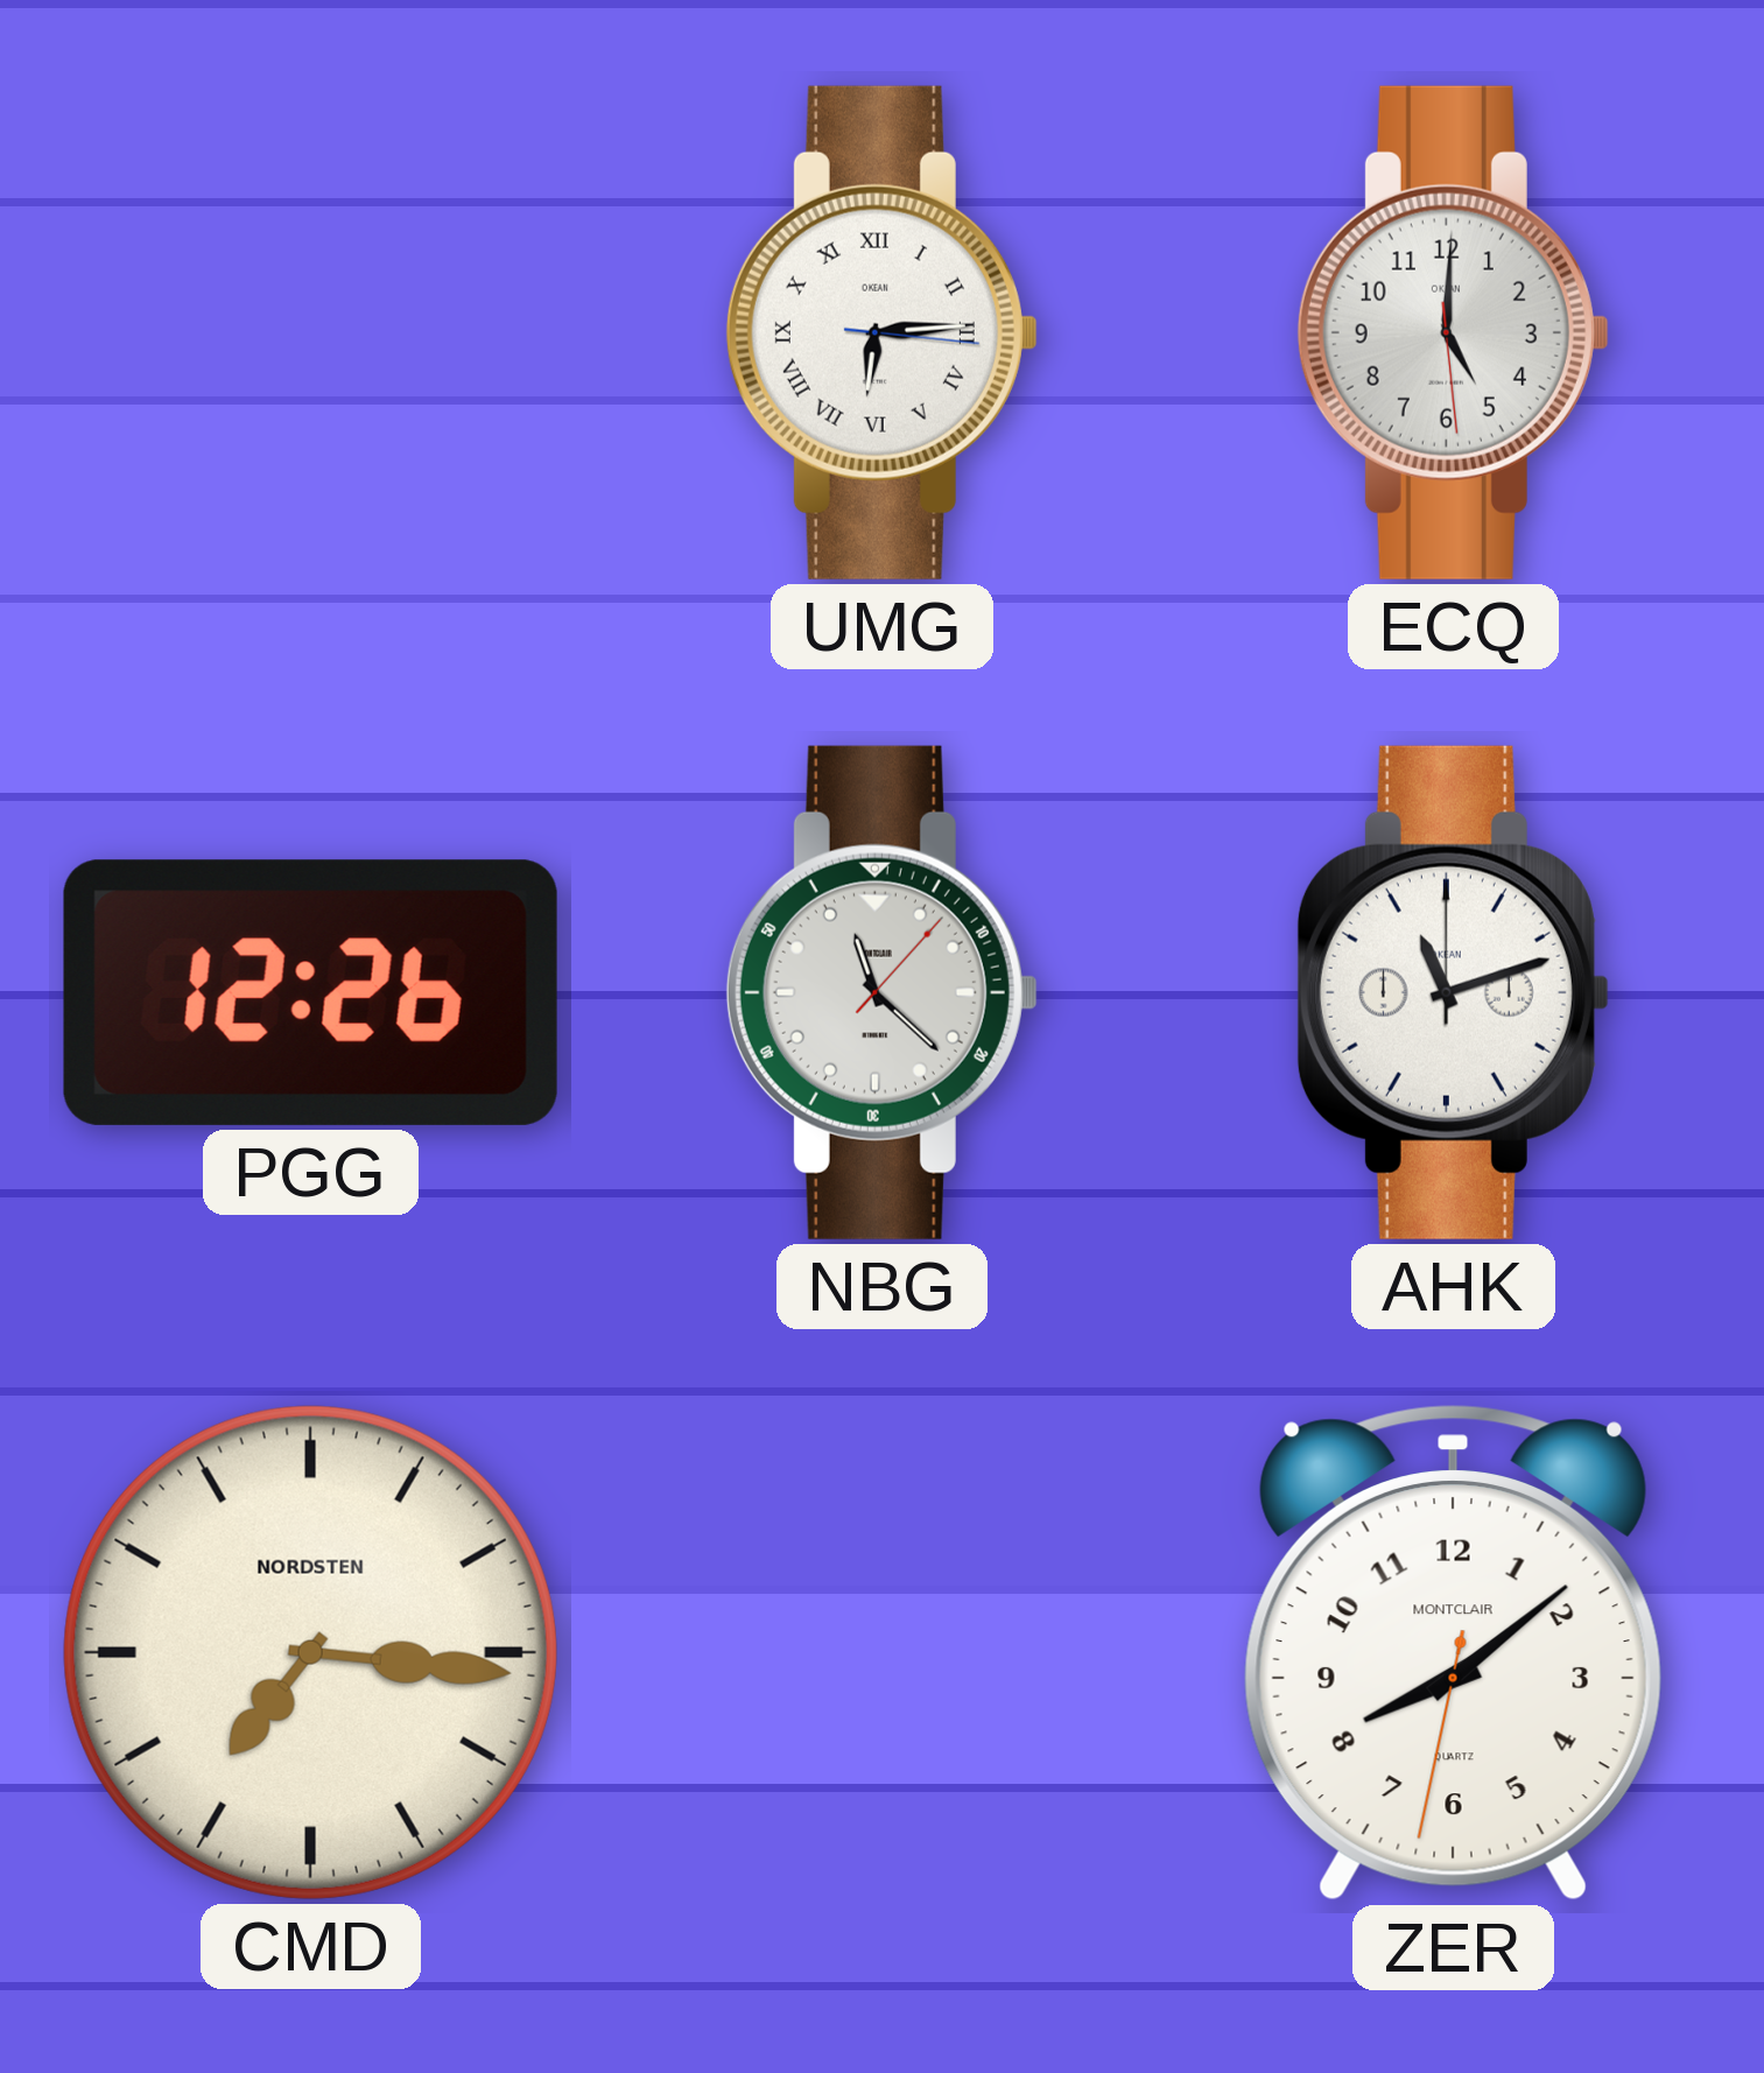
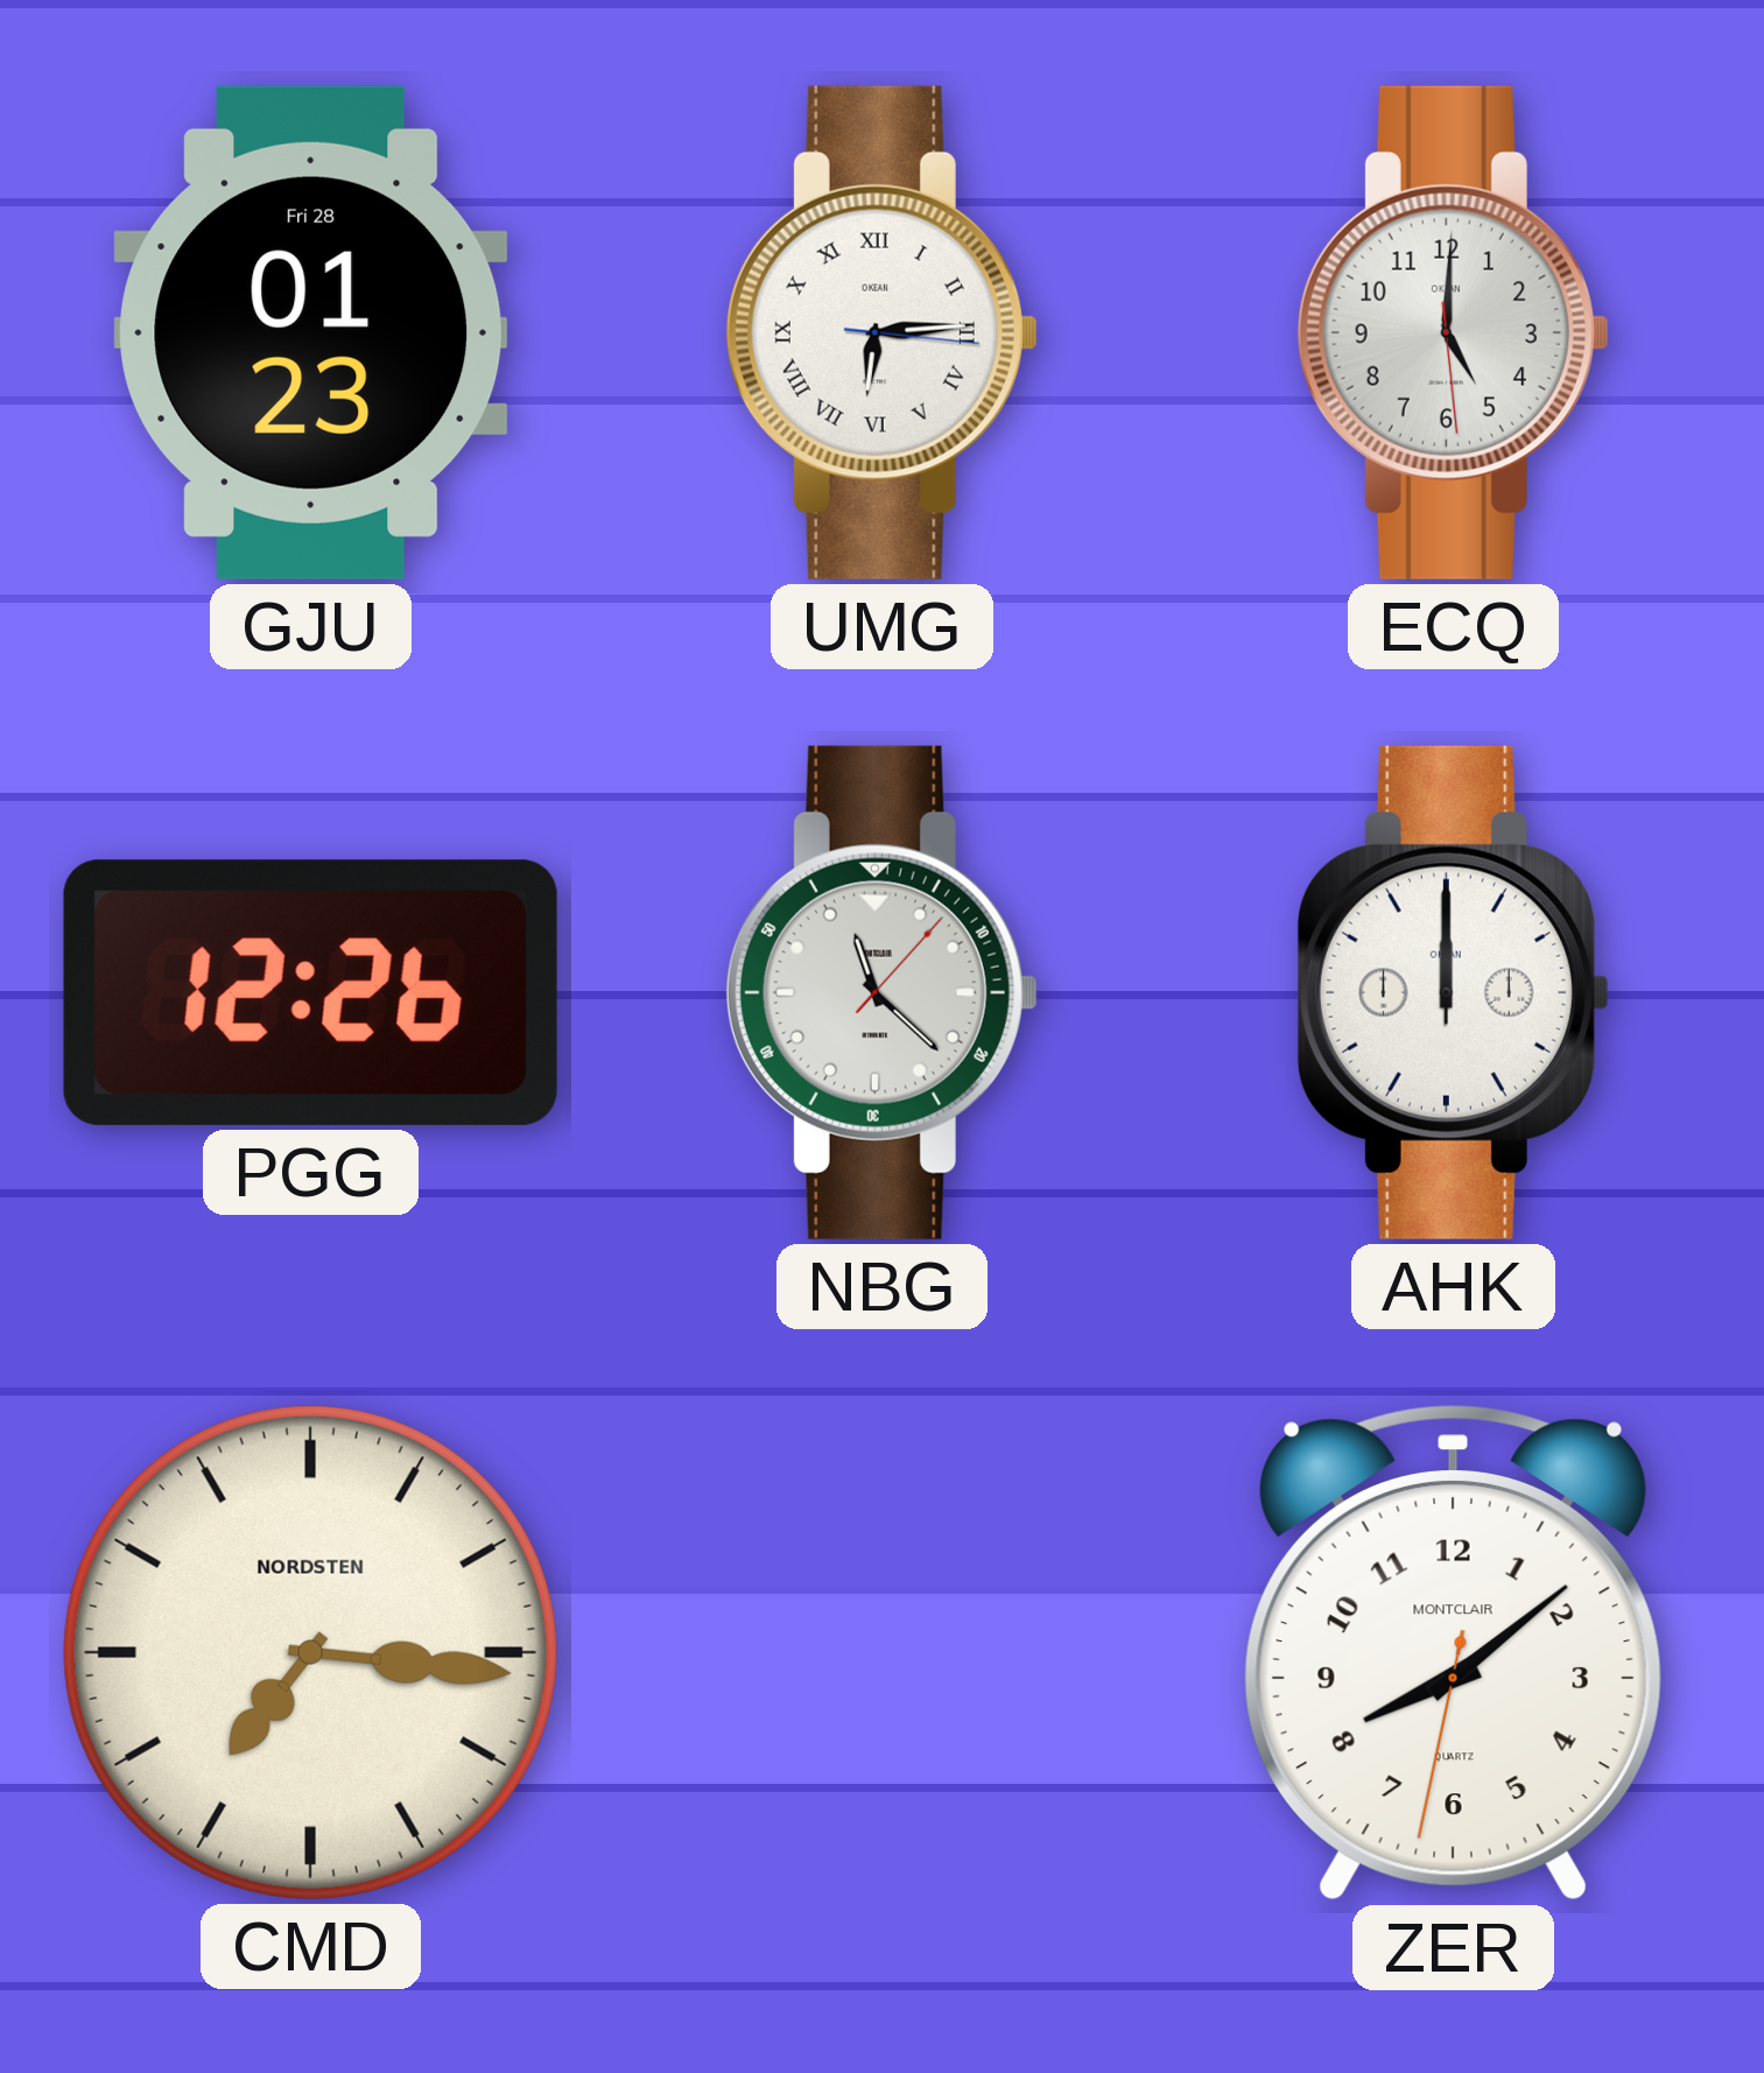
GJU: none -> 01:23 (311, 332)
AHK: 11:12 -> 12:00 (1453, 992)
